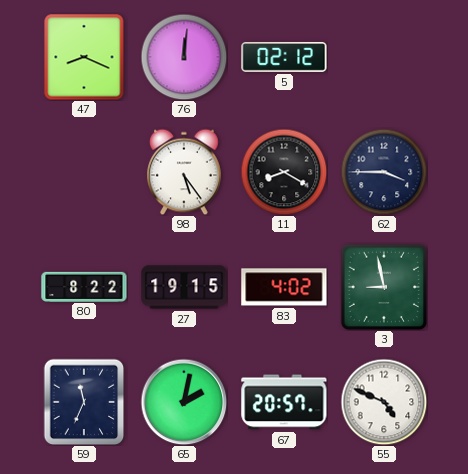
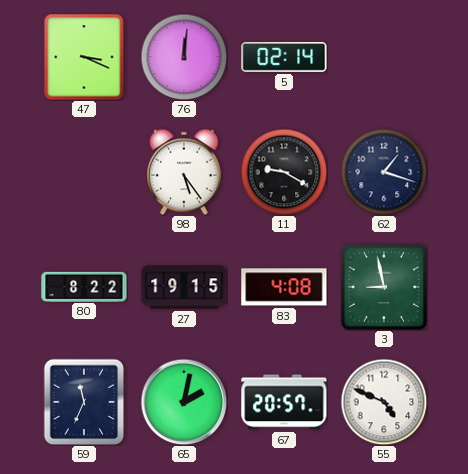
47: 8:19 -> 3:19 (84, 57)
5: 02:12 -> 02:14 (284, 57)
11: 8:20 -> 9:20 (284, 172)
62: 3:45 -> 1:18 (384, 172)
83: 4:02 -> 4:08 (284, 287)
